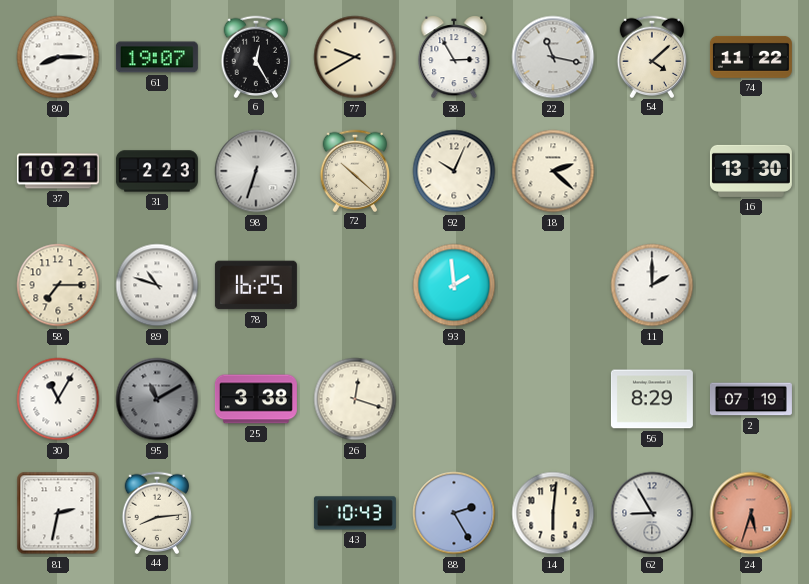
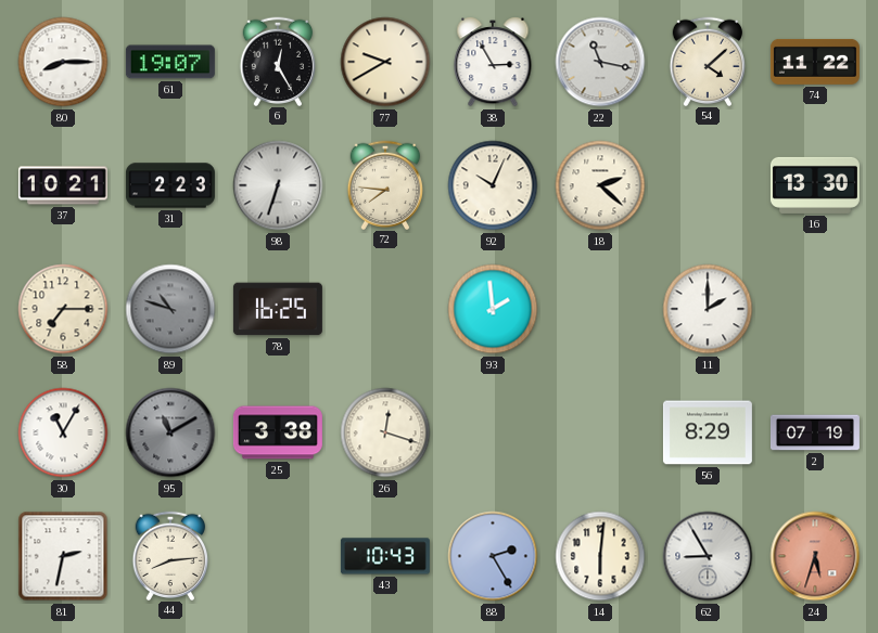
72: 10:22 -> 7:46 (385, 184)
89 dial: white -> grey (170, 309)
